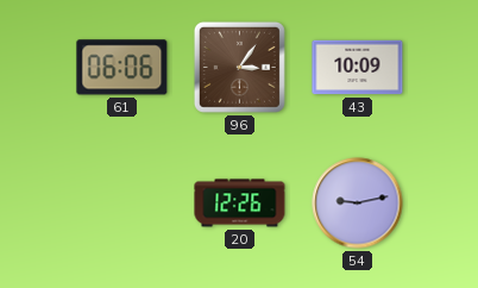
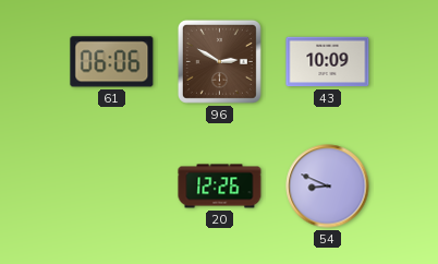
96: 3:06 -> 2:50 (219, 61)
54: 9:13 -> 8:49 (328, 187)
